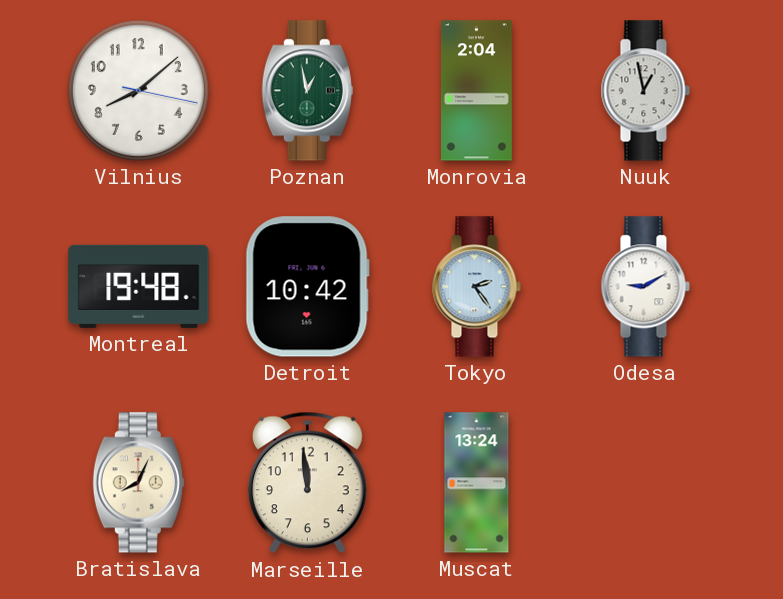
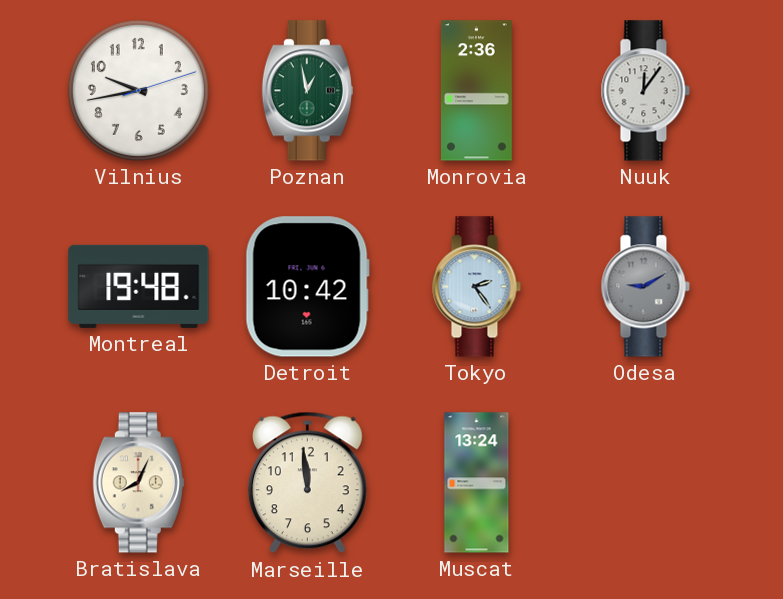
Vilnius: 8:08 -> 9:43 (138, 90)
Monrovia: 2:04 -> 2:36 (476, 91)
Nuuk: 12:58 -> 12:06 (645, 91)
Odesa dial: white -> grey (645, 287)
